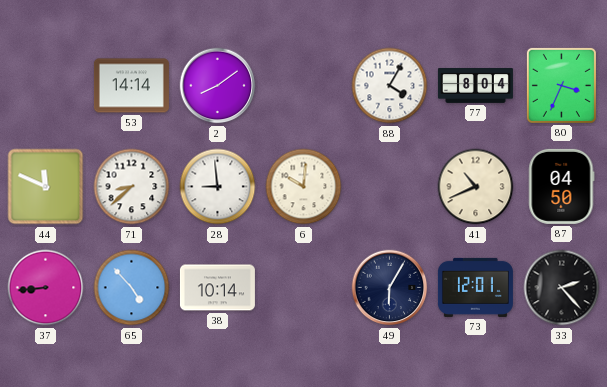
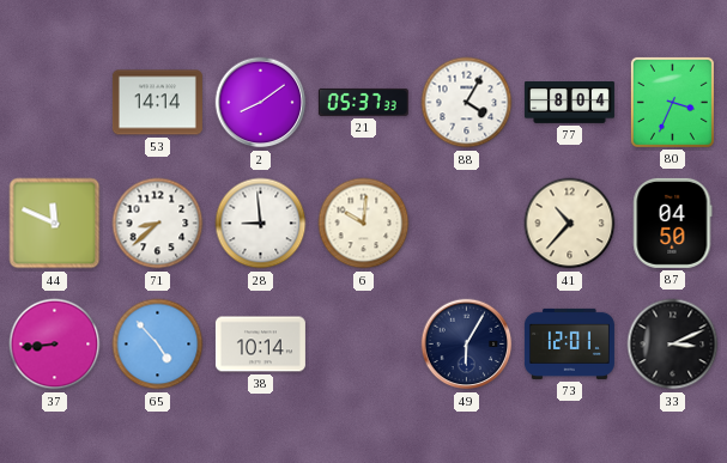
21: none -> 05:37 (363, 102)
41: 10:41 -> 10:37 (570, 224)
33: 2:23 -> 3:11 (673, 345)
